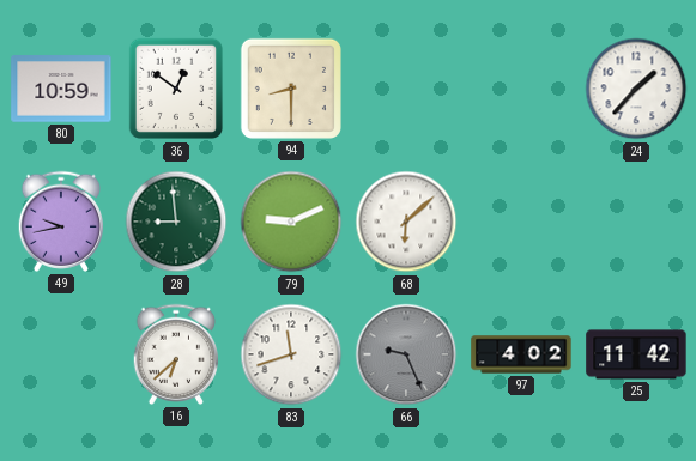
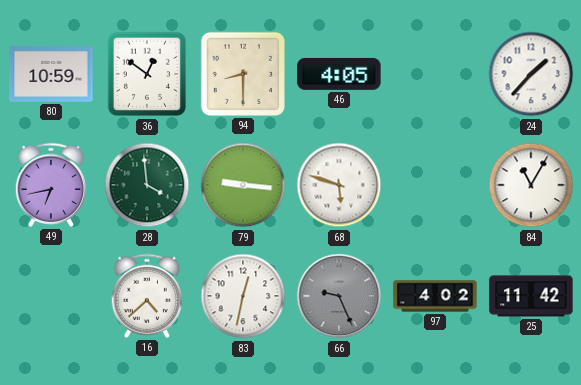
46: none -> 4:05 (339, 74)
49: 9:43 -> 6:43 (50, 185)
28: 8:59 -> 3:59 (147, 185)
79: 9:11 -> 9:16 (243, 185)
68: 6:08 -> 5:48 (339, 185)
84: none -> 11:05 (531, 185)
16: 6:38 -> 4:38 (146, 296)
83: 11:42 -> 12:32 (243, 296)
